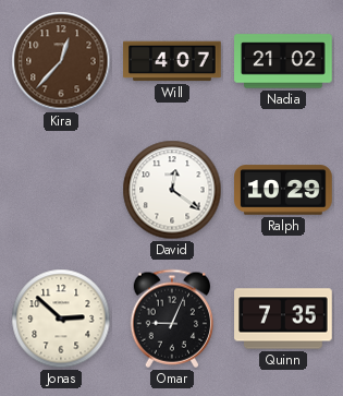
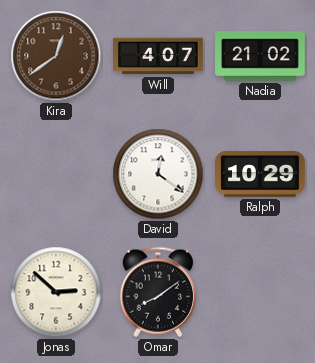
Kira: 12:37 -> 12:39 (56, 56)
Omar: 9:04 -> 8:09 (157, 292)
Quinn: 7:35 -> none (283, 319)
